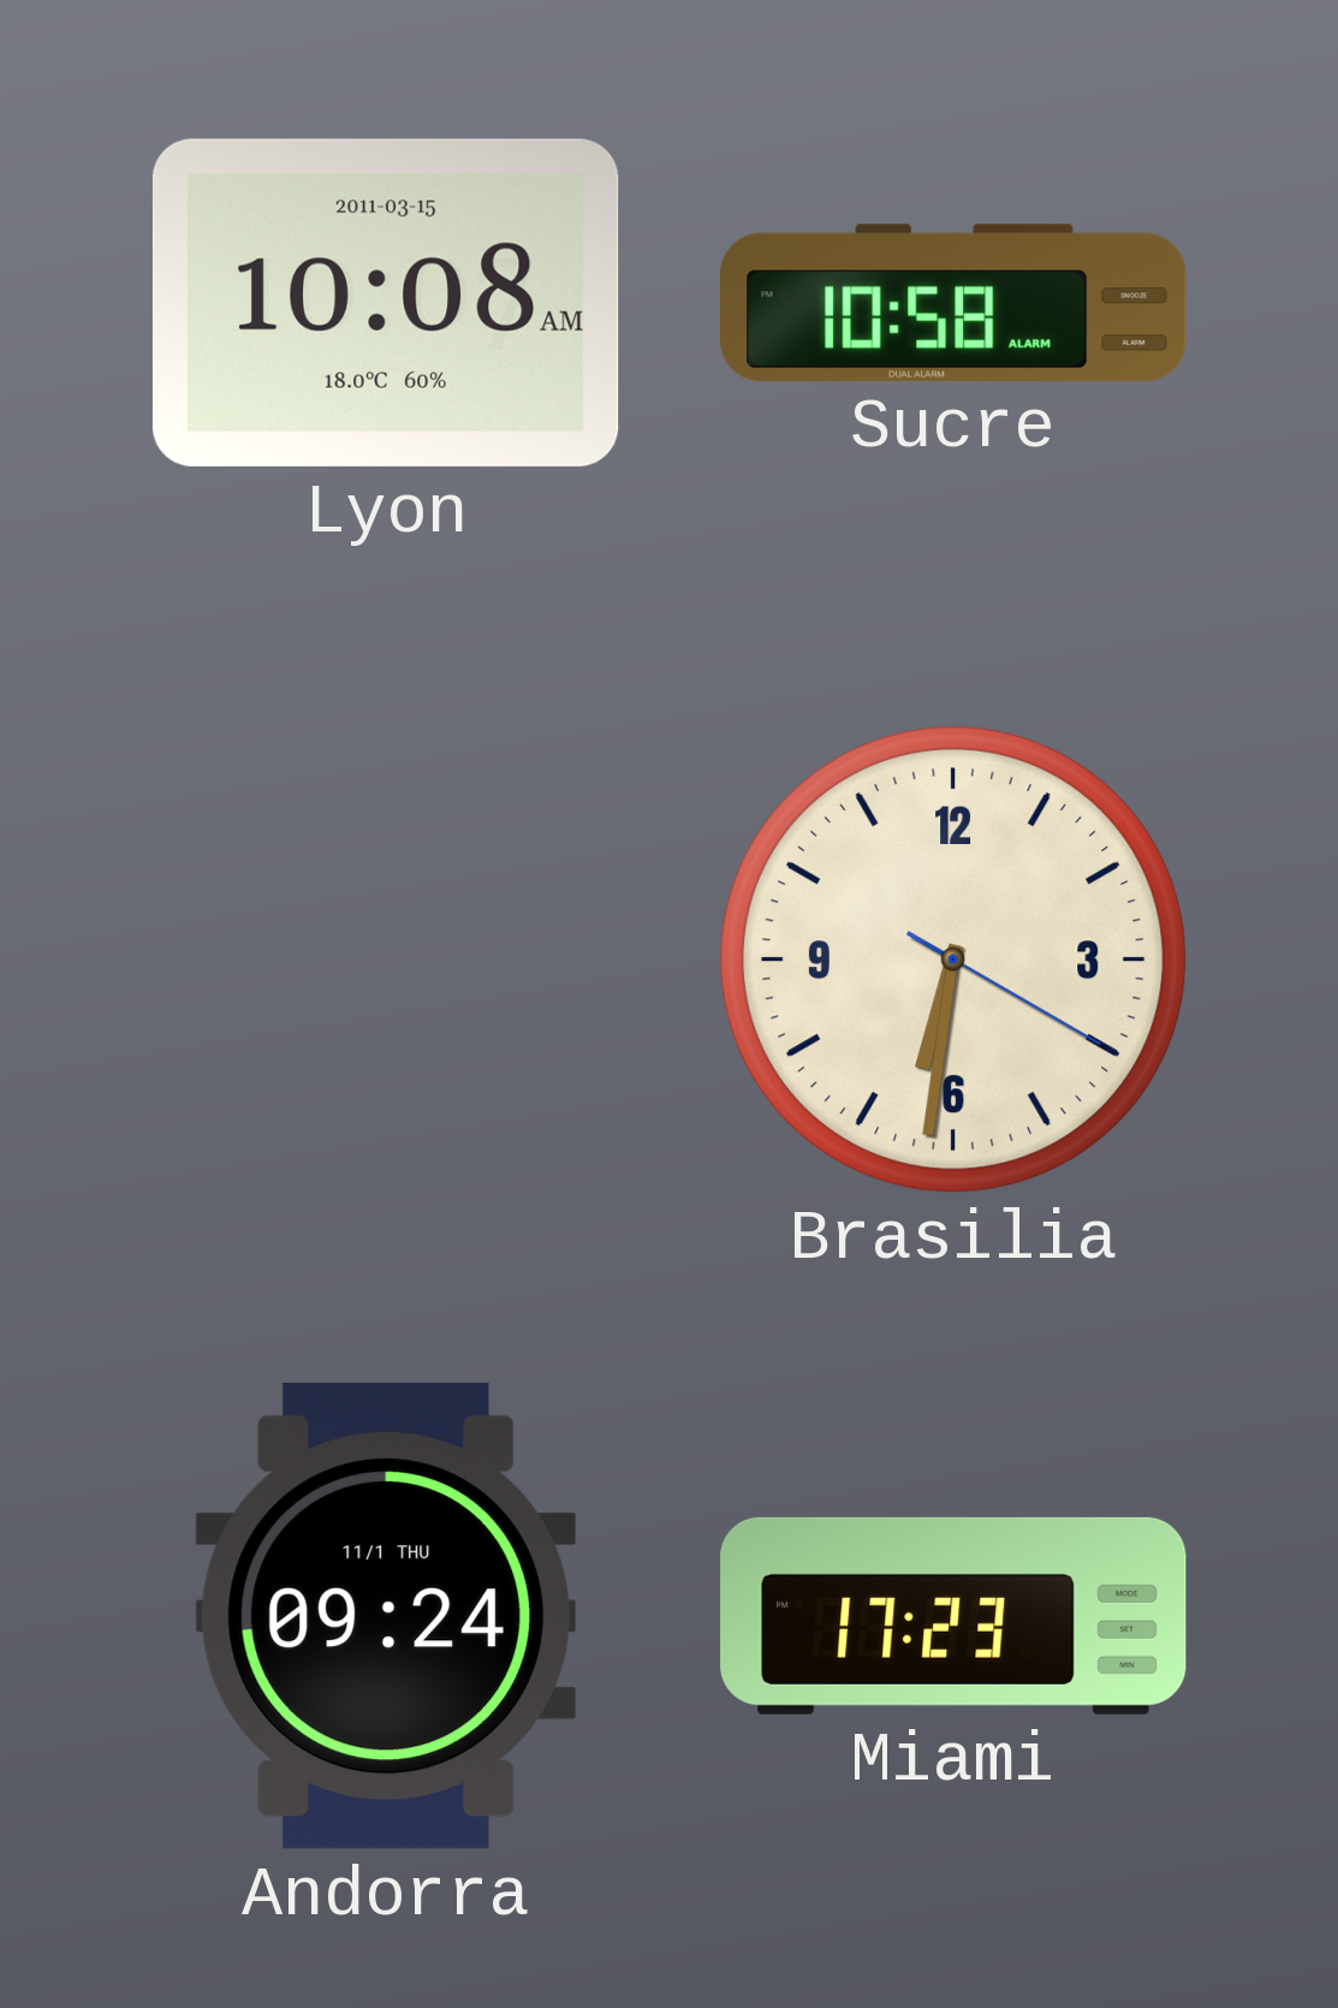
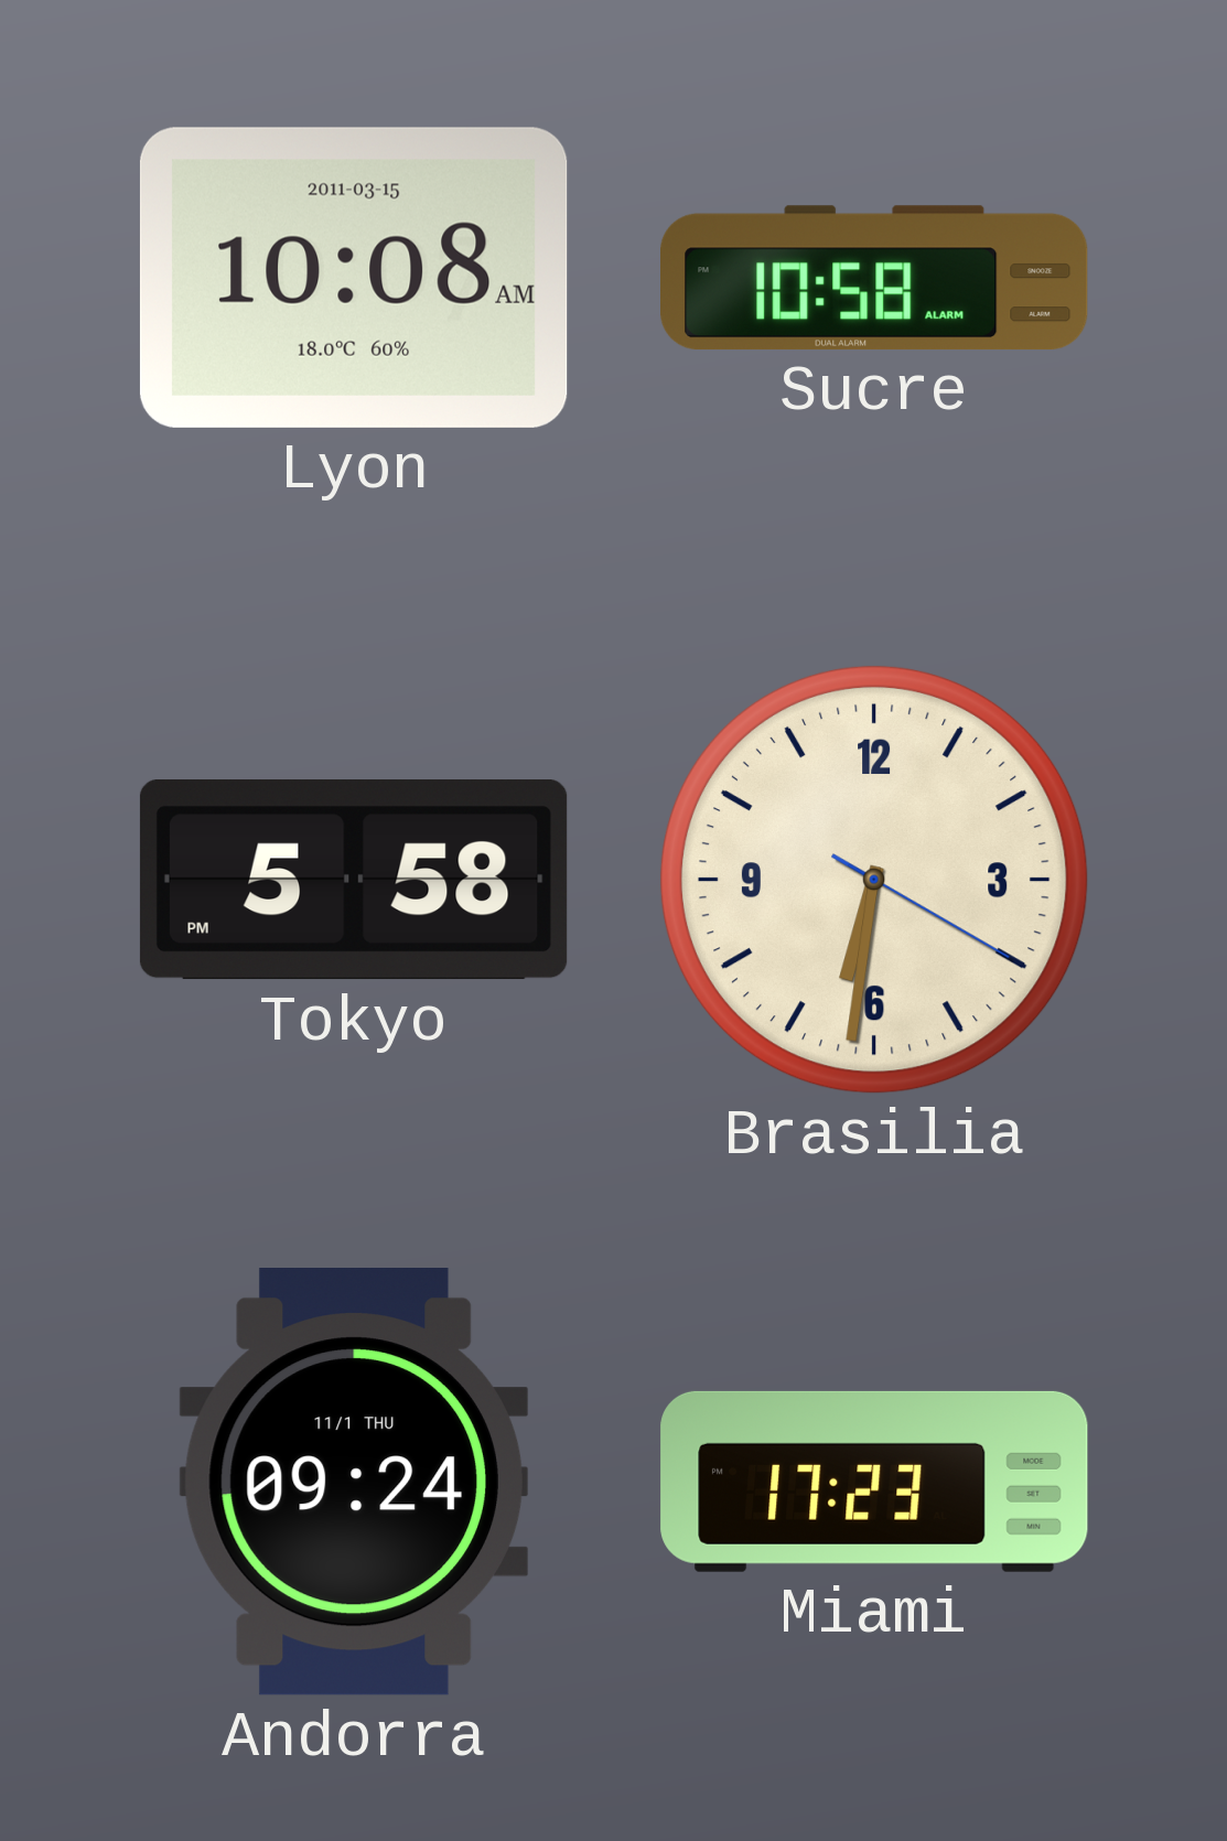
Tokyo: none -> 5:58 (354, 880)
